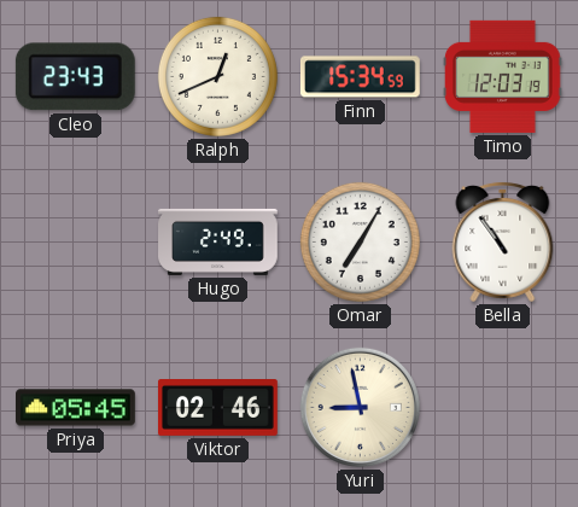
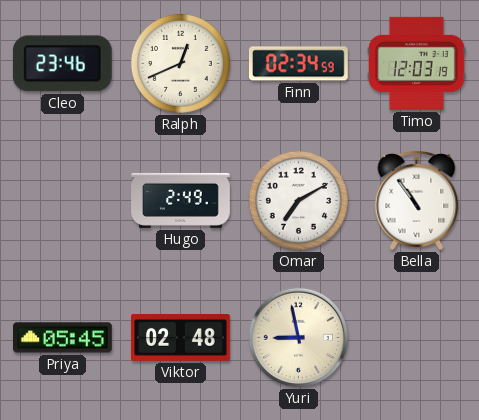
Cleo: 23:43 -> 23:46 (62, 64)
Finn: 15:34 -> 02:34 (299, 64)
Omar: 7:05 -> 7:10 (298, 200)
Viktor: 02:46 -> 02:48 (181, 338)
